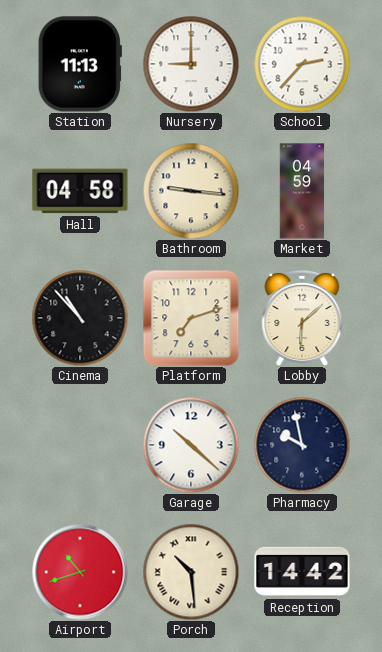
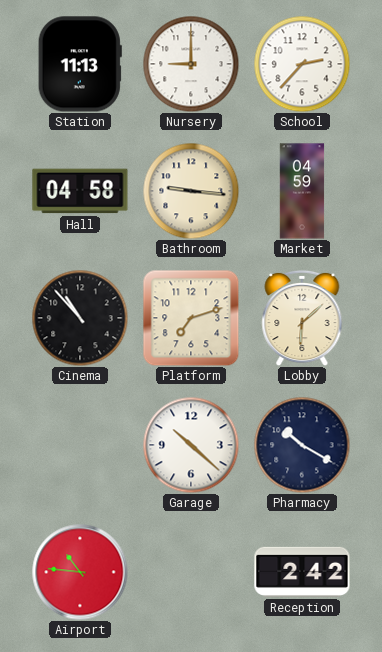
Pharmacy: 9:58 -> 10:20 (302, 445)
Airport: 10:42 -> 10:46 (80, 572)
Porch: 10:29 -> none (191, 572)
Reception: 14:42 -> 2:42 (302, 572)
